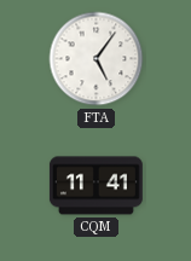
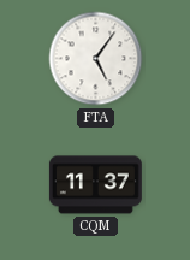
CQM: 11:41 -> 11:37 (95, 185)
